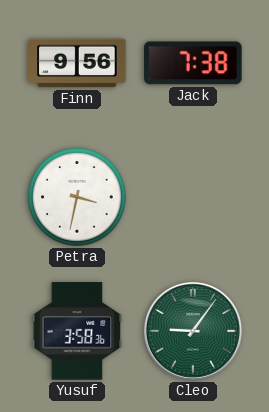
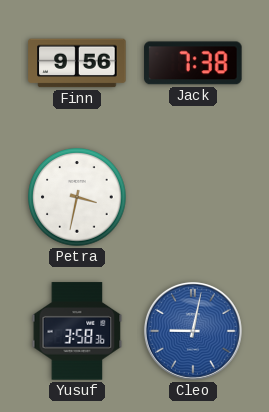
Cleo: 9:06 -> 9:02 (193, 331)
Cleo dial: green -> blue (193, 331)
